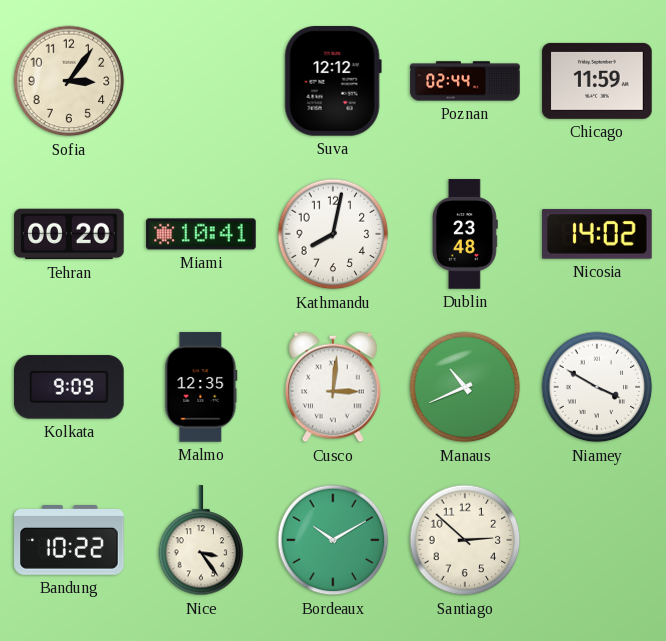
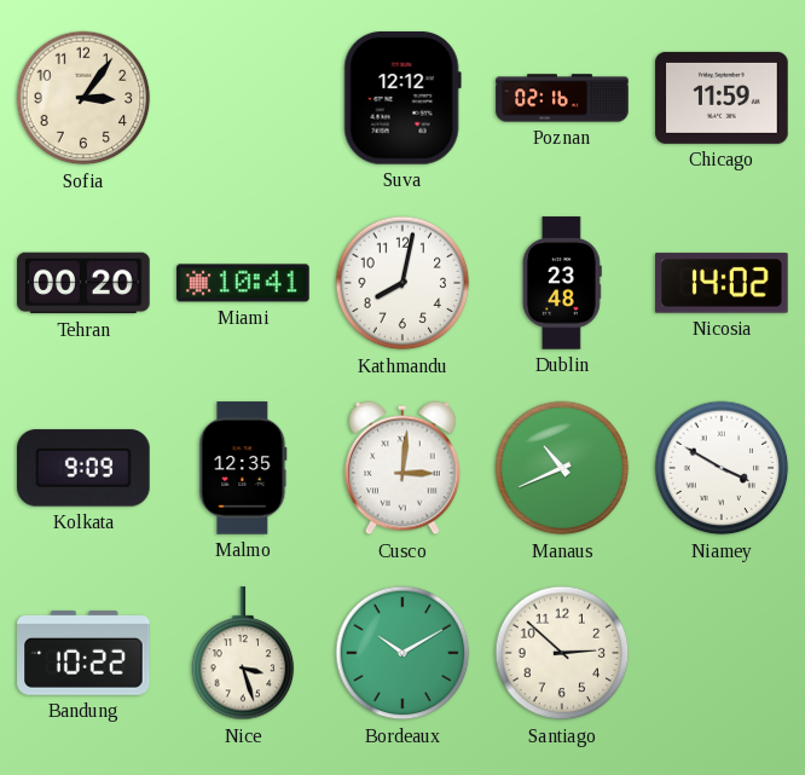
Poznan: 02:44 -> 02:16 (562, 98)
Nice: 3:24 -> 3:27 (243, 654)
